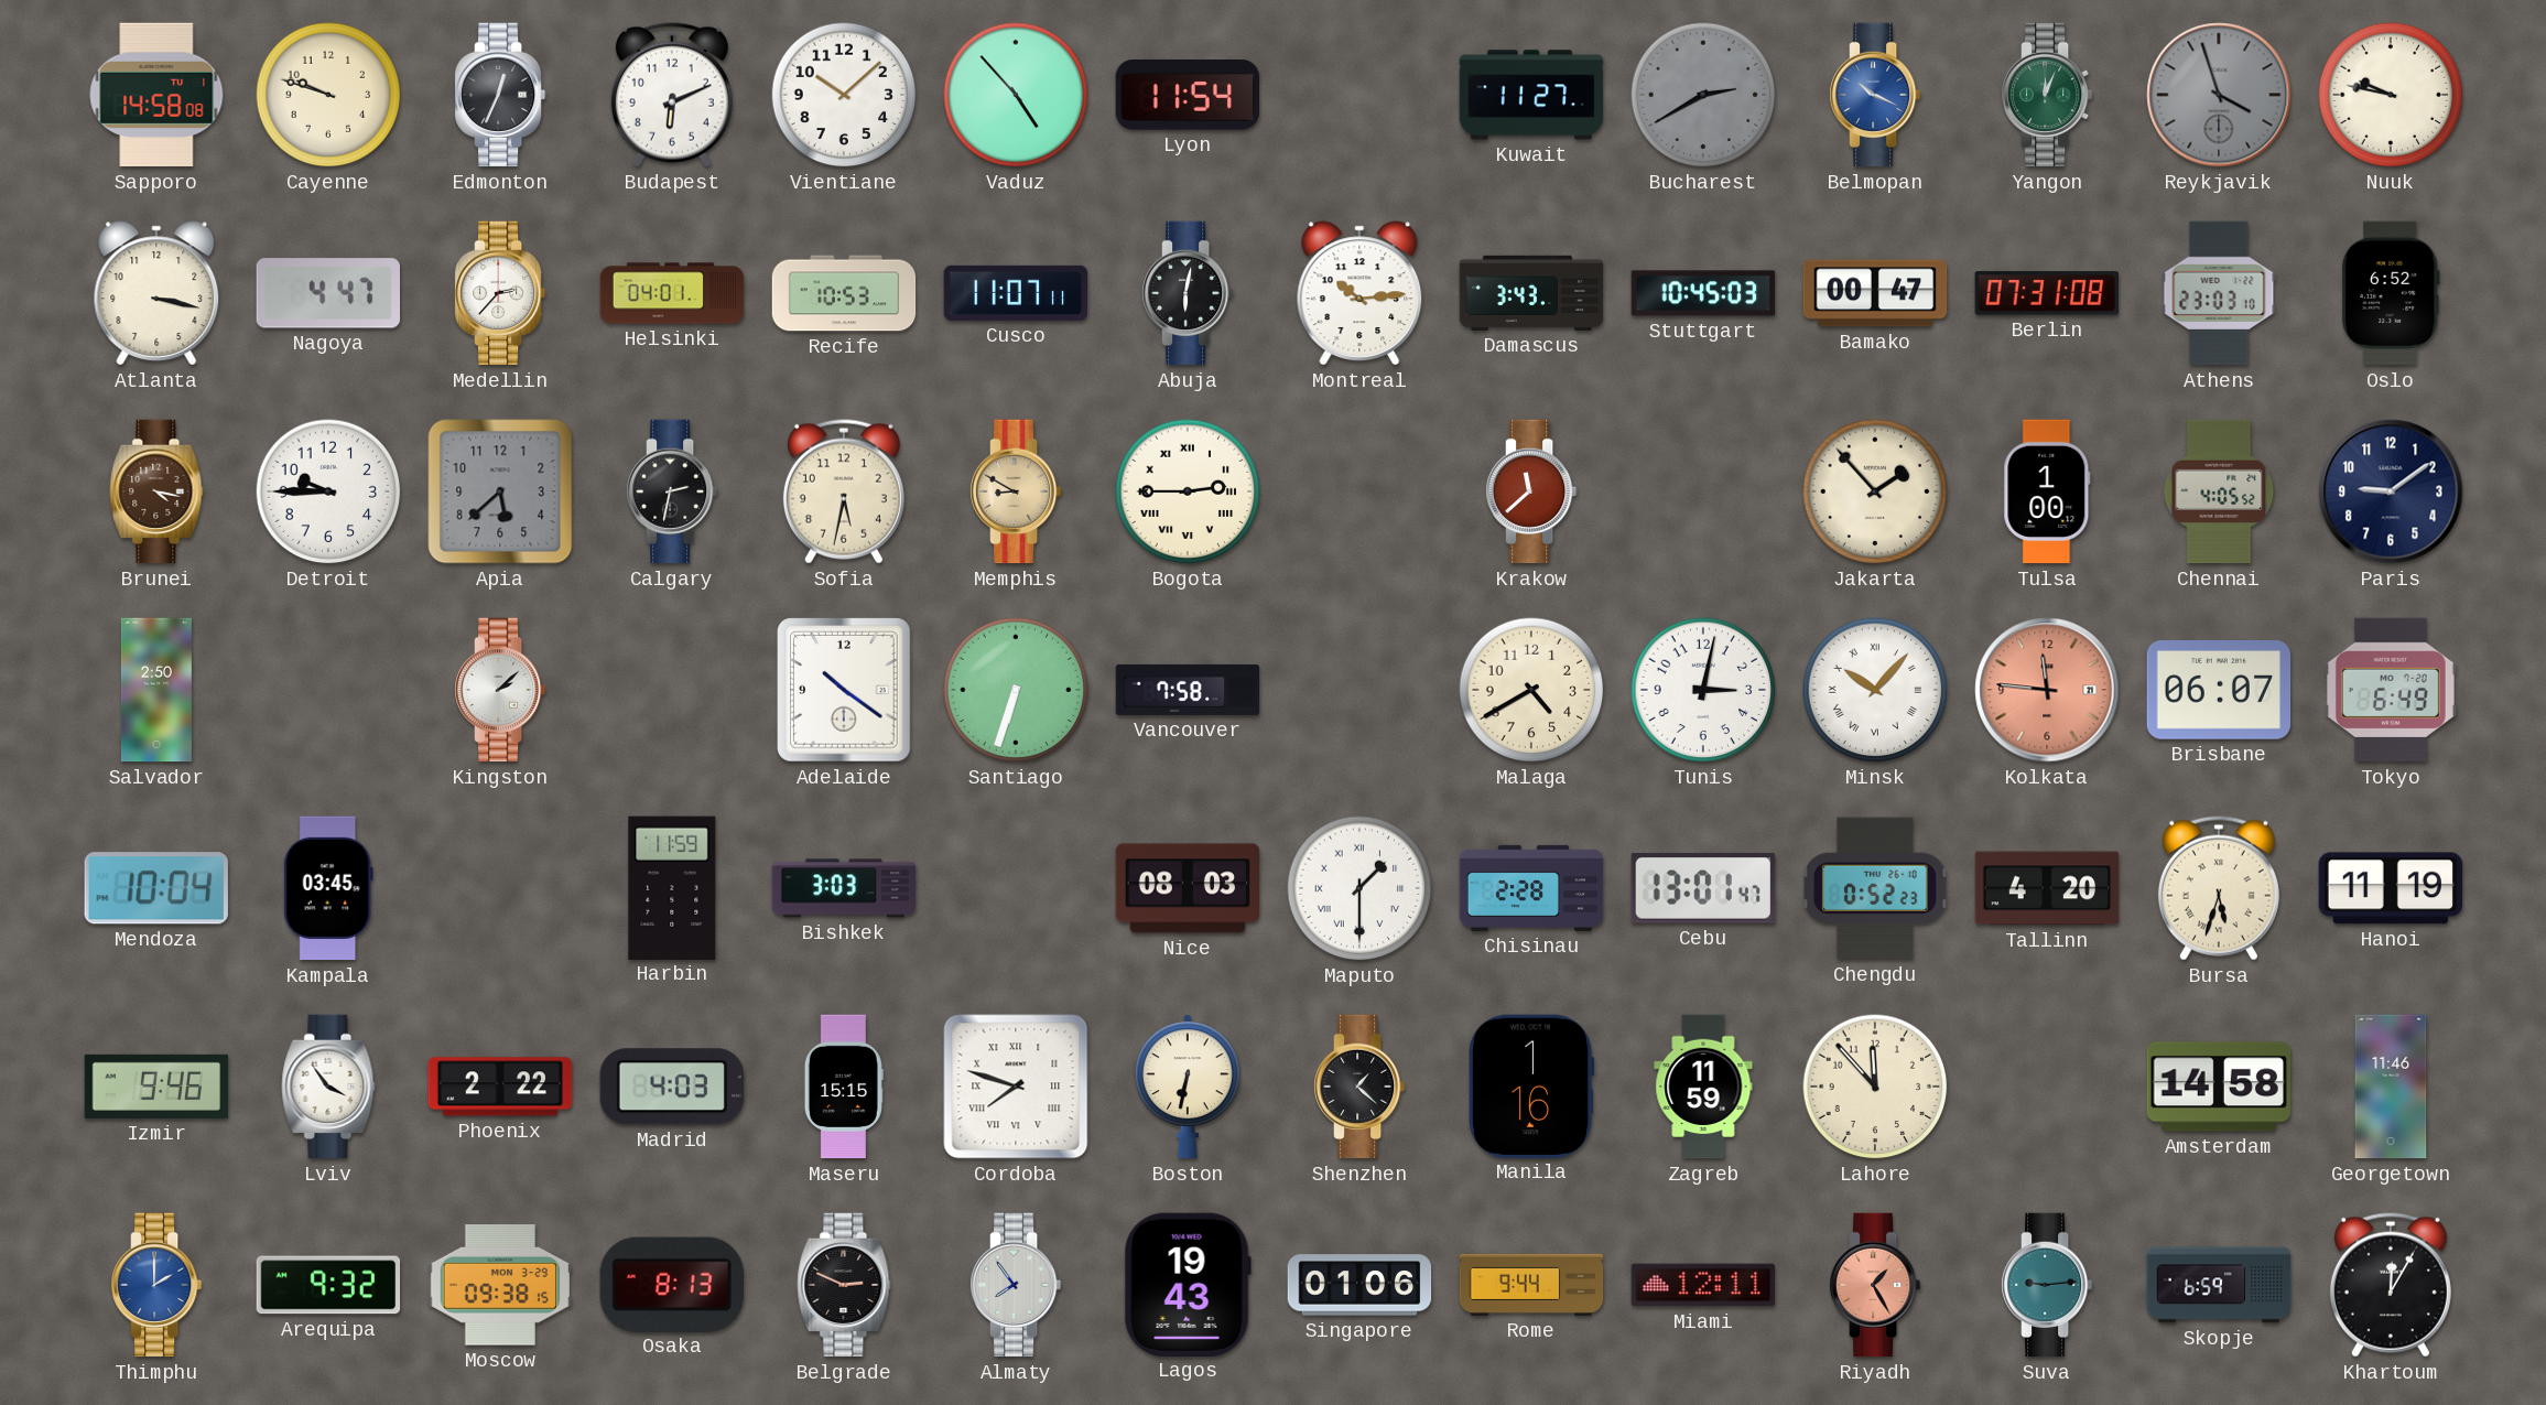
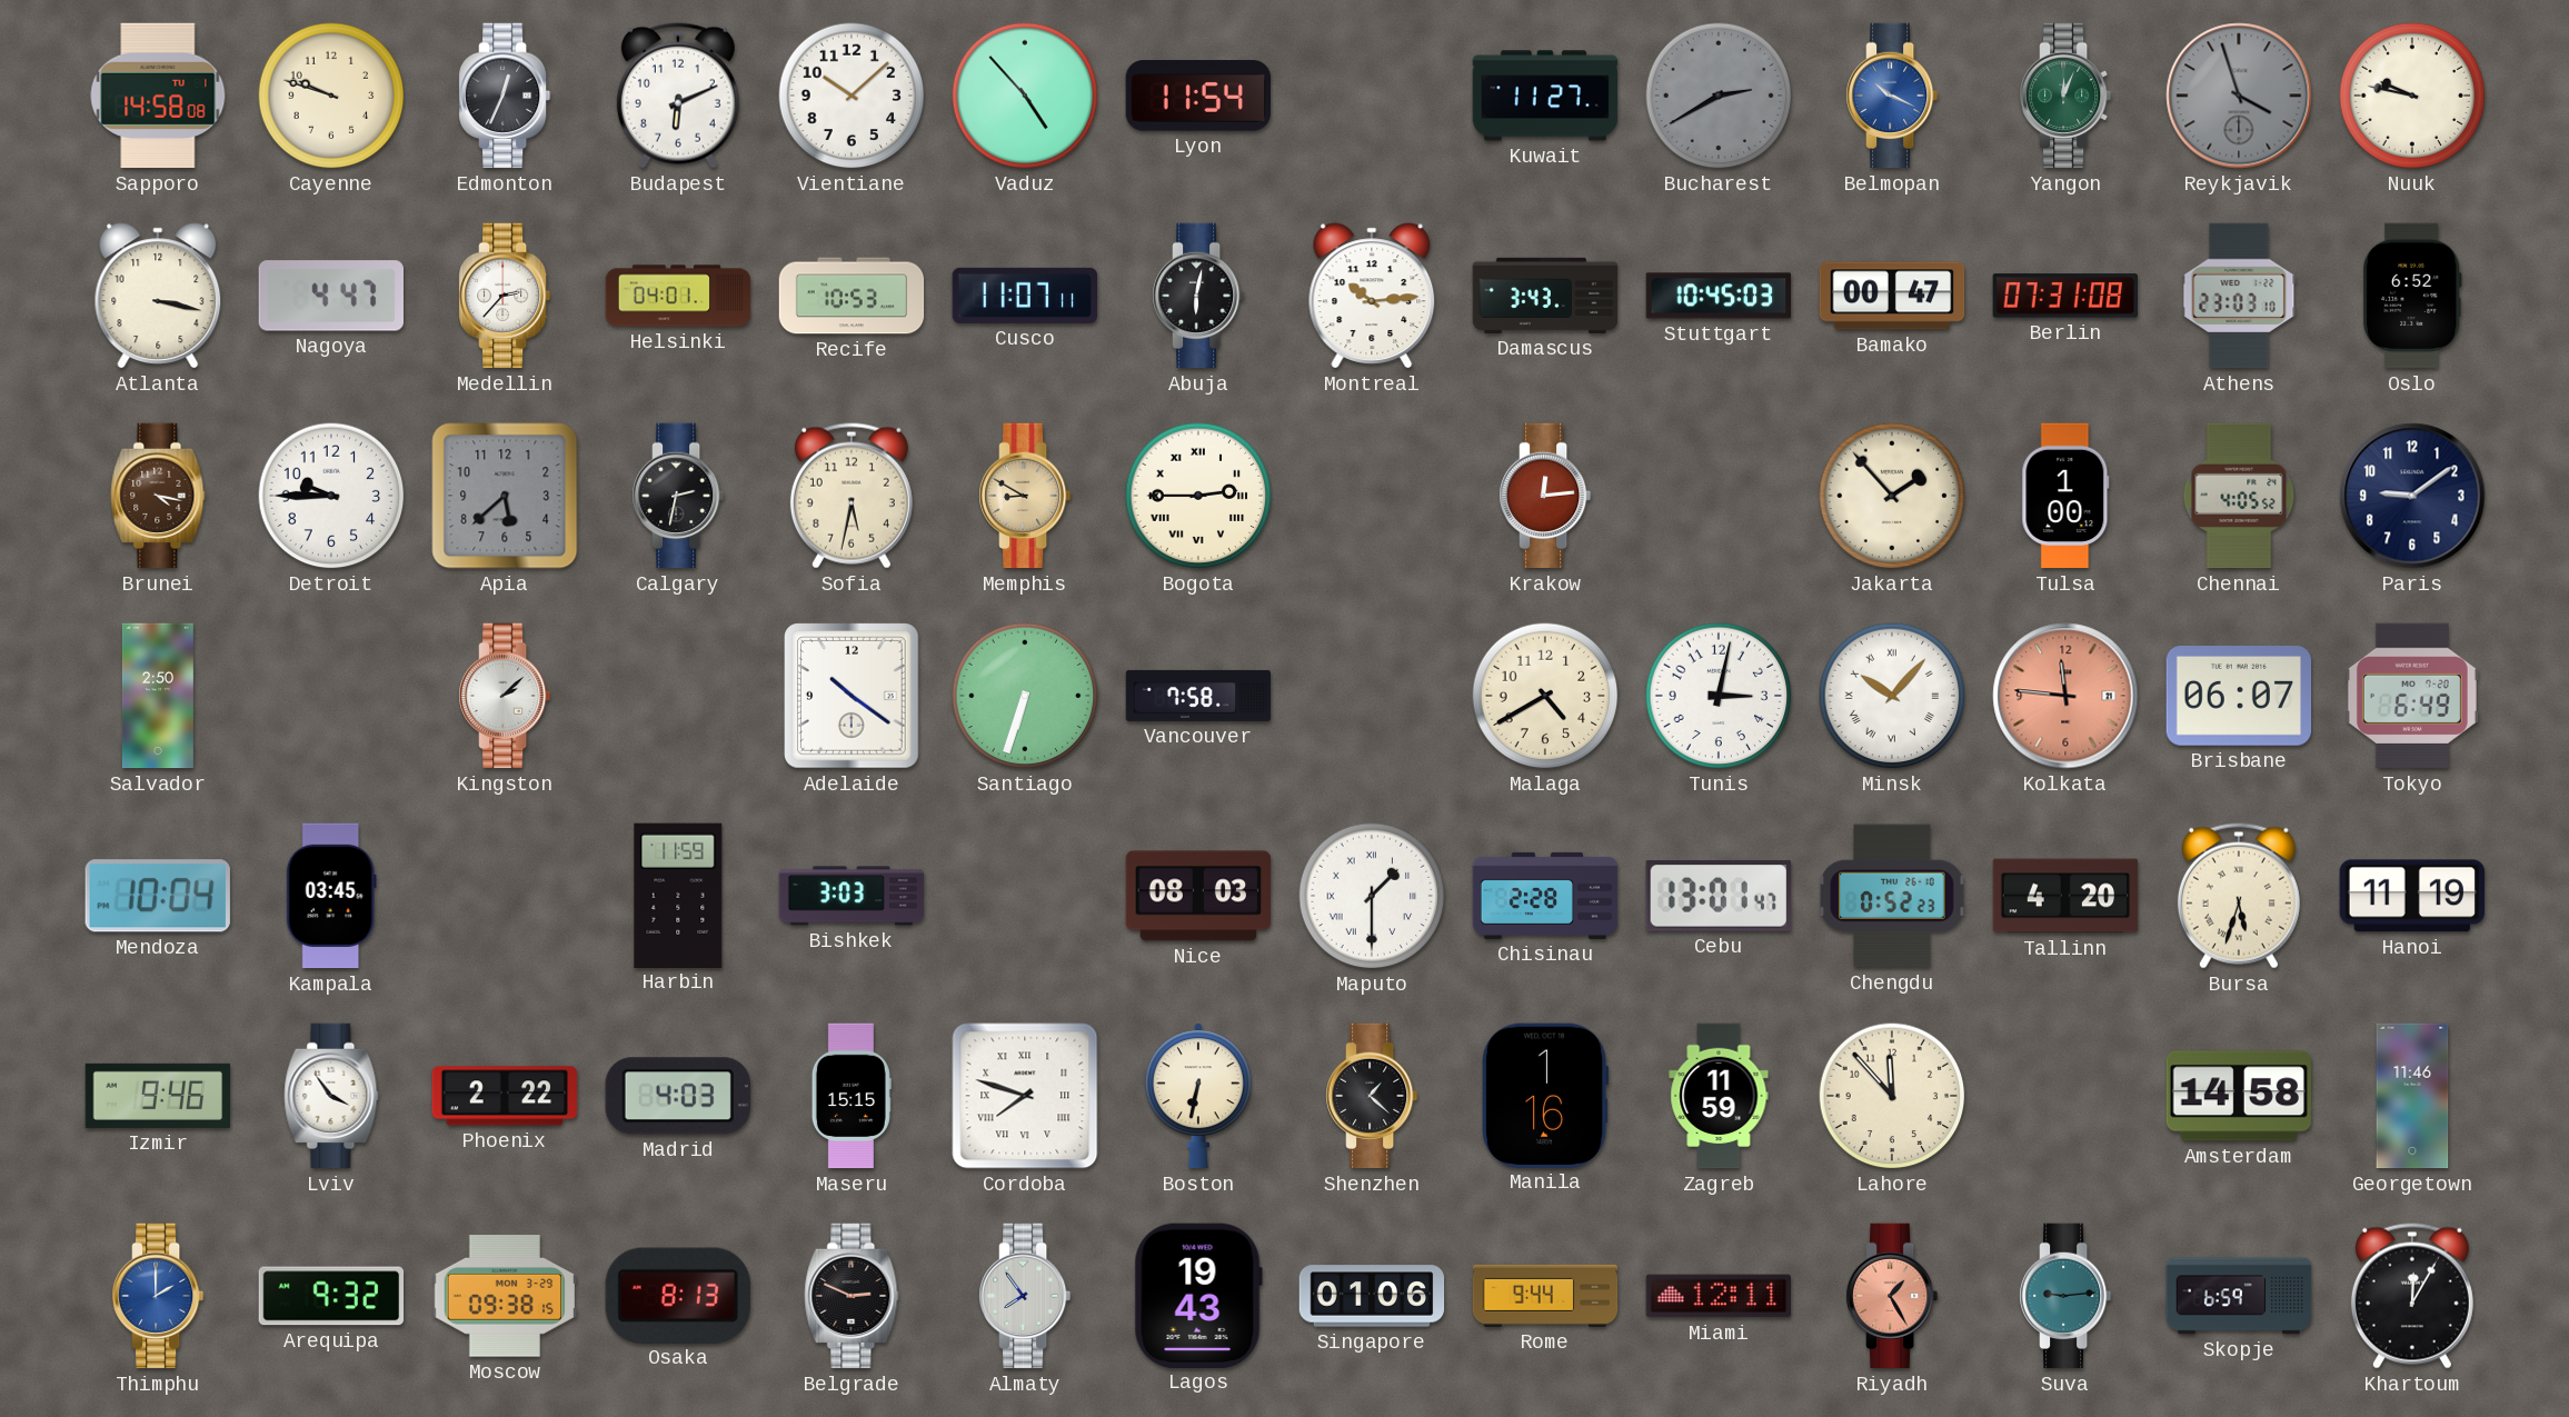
Krakow: 11:38 -> 12:14 (1546, 496)
